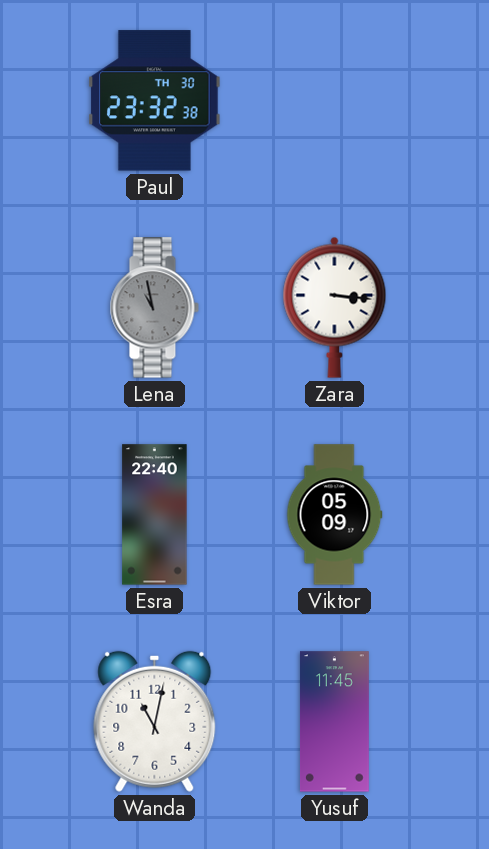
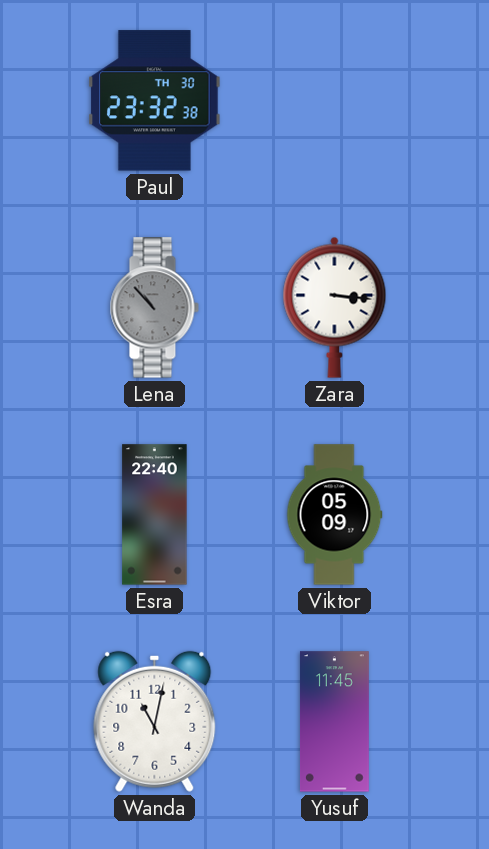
Lena: 10:58 -> 10:53 (154, 308)
